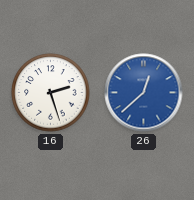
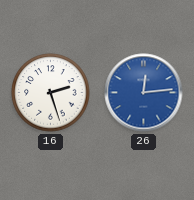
26: 12:38 -> 12:14 (144, 93)
